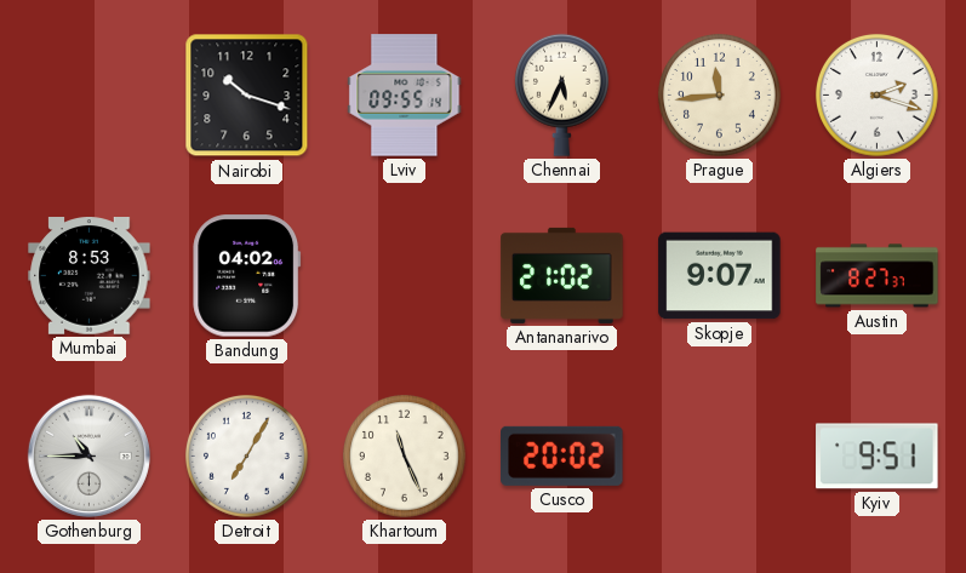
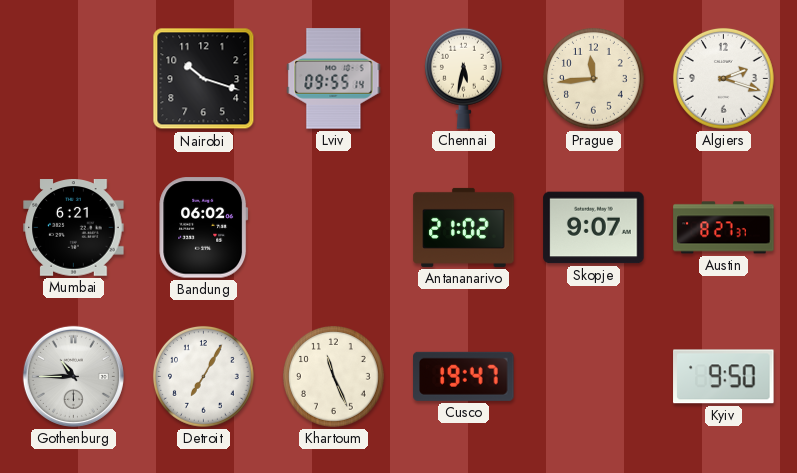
Chennai: 5:34 -> 5:32 (463, 78)
Mumbai: 8:53 -> 6:21 (74, 228)
Bandung: 04:02 -> 06:02 (204, 228)
Cusco: 20:02 -> 19:47 (464, 376)
Kyiv: 9:51 -> 9:50 (724, 377)
